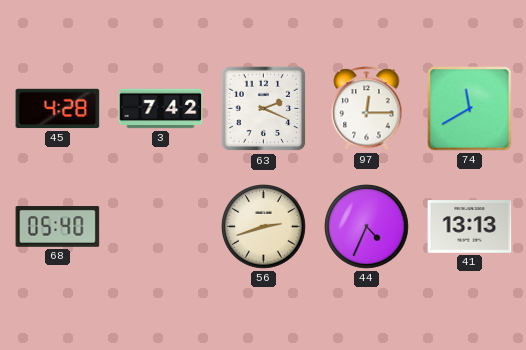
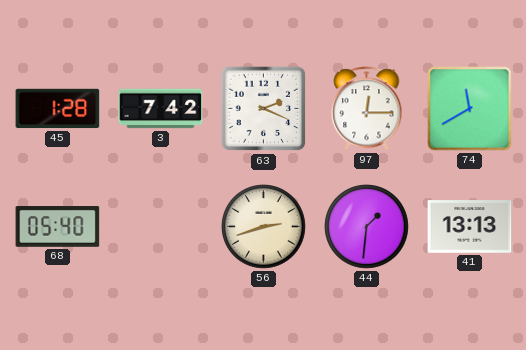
45: 4:28 -> 1:28 (58, 109)
44: 4:34 -> 1:31 (367, 227)
